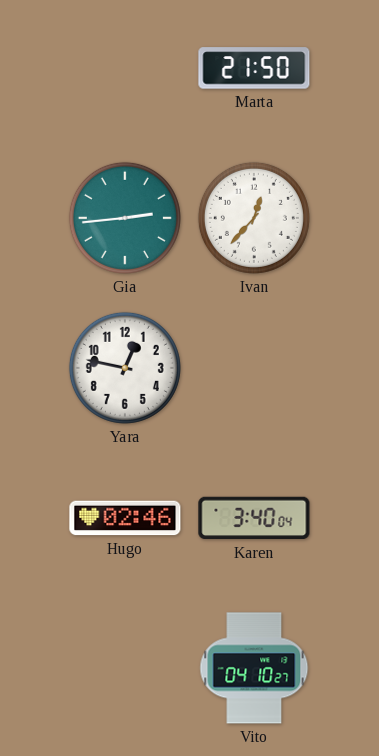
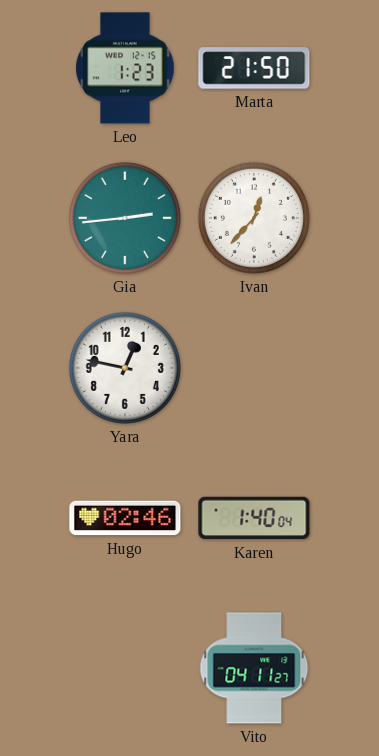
Leo: none -> 1:23 (125, 68)
Karen: 3:40 -> 1:40 (254, 518)
Vito: 04:10 -> 04:11 (254, 668)
